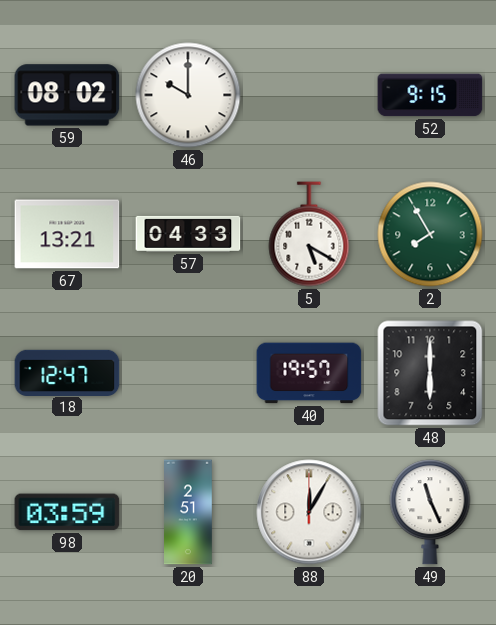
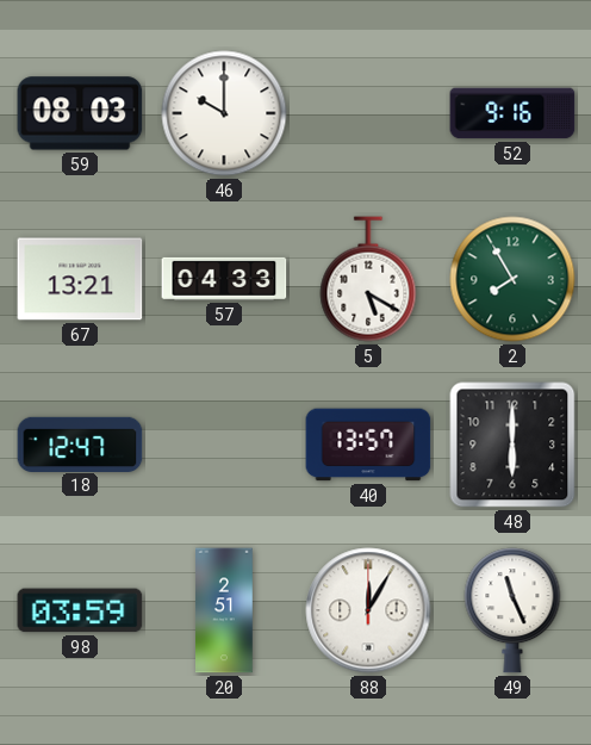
59: 08:02 -> 08:03 (80, 113)
52: 9:15 -> 9:16 (512, 113)
40: 19:57 -> 13:57 (368, 445)
